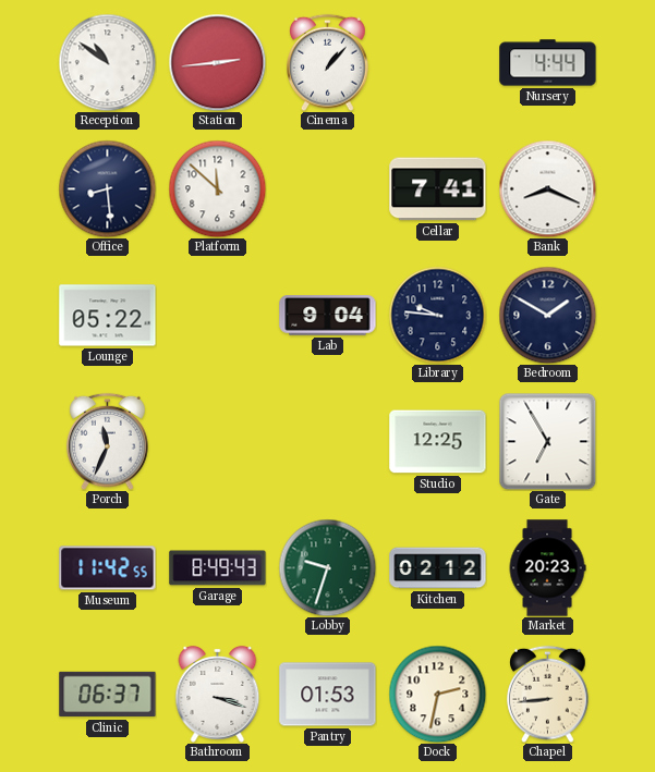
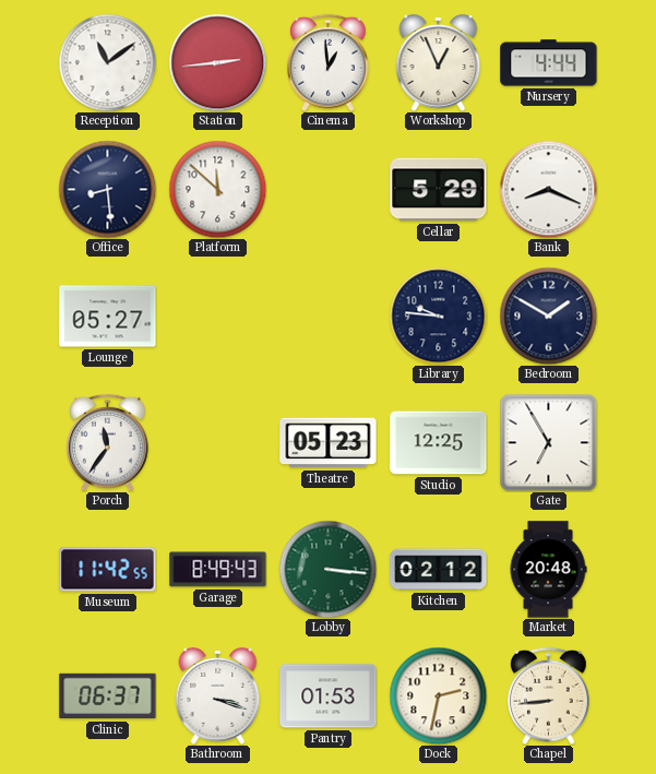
Reception: 10:51 -> 11:09 (107, 62)
Cinema: 1:07 -> 12:59 (329, 62)
Workshop: none -> 12:56 (439, 62)
Cellar: 7:41 -> 5:29 (439, 190)
Lounge: 05:22 -> 05:27 (108, 317)
Lab: 9:04 -> none (328, 316)
Porch: 11:34 -> 11:36 (108, 442)
Theatre: none -> 05:23 (329, 443)
Lobby: 9:33 -> 3:16 (327, 569)
Market: 20:23 -> 20:48 (548, 570)
